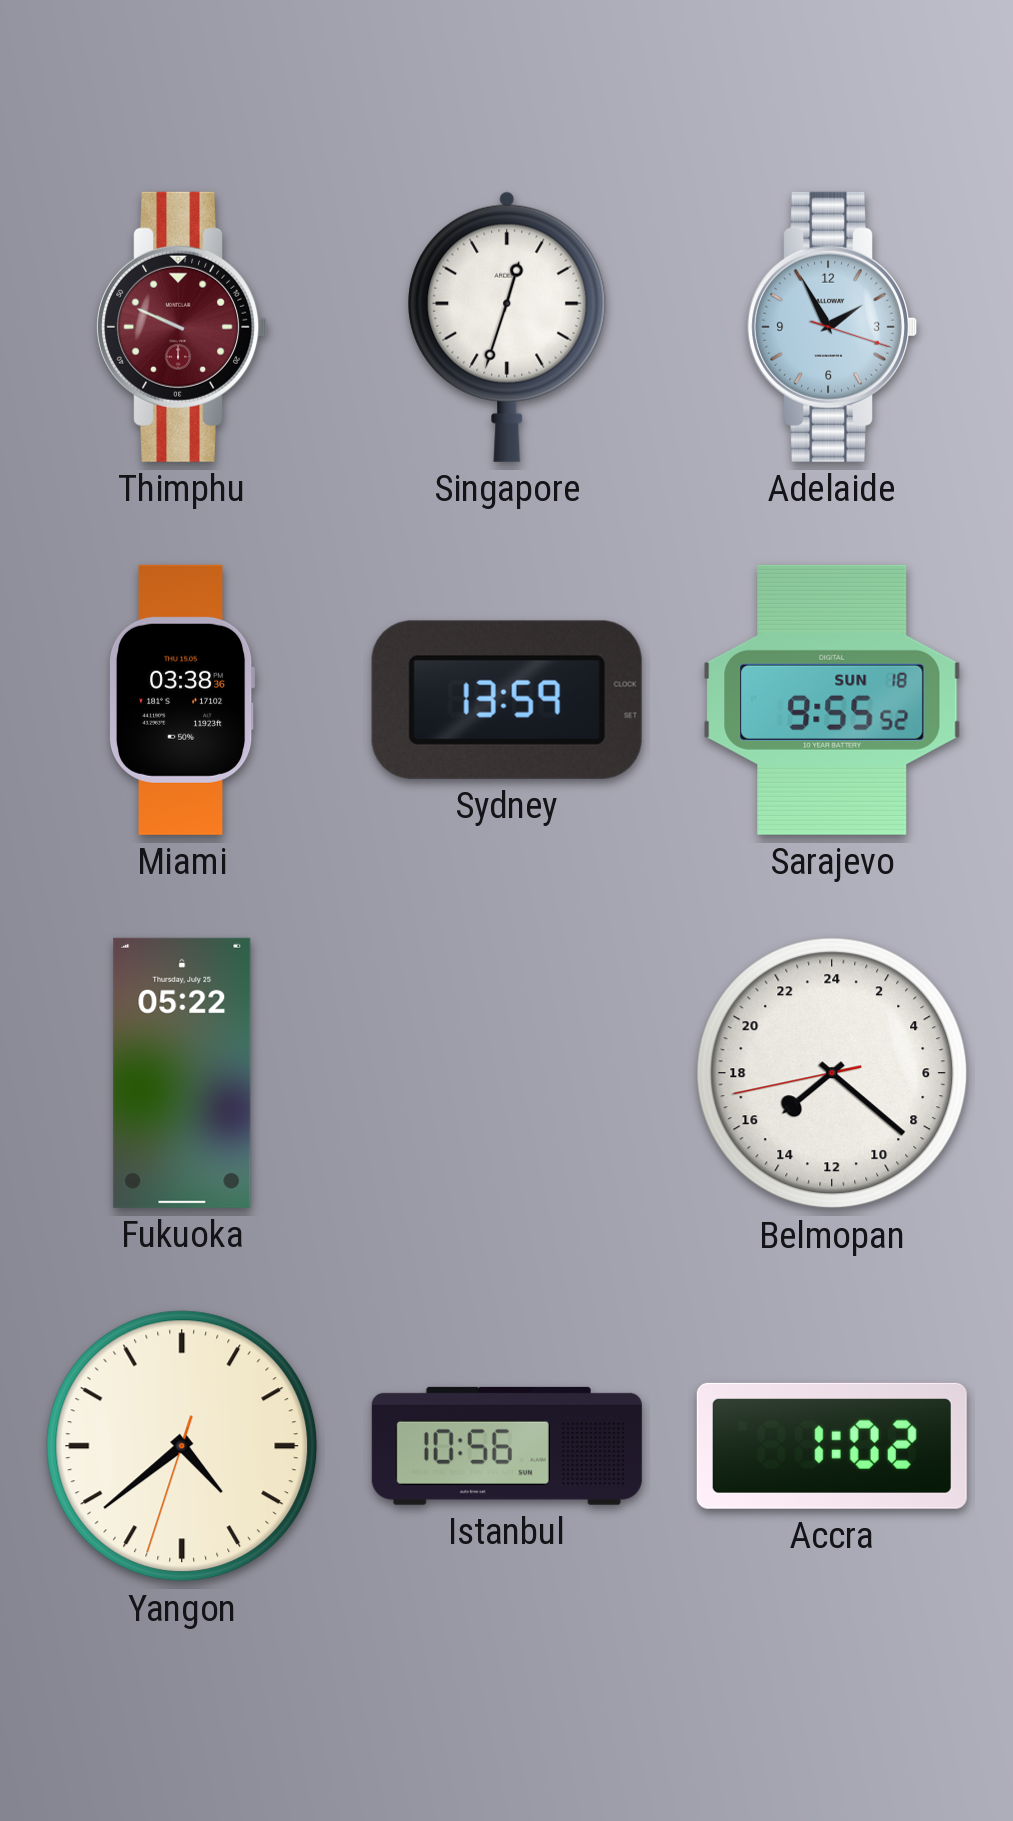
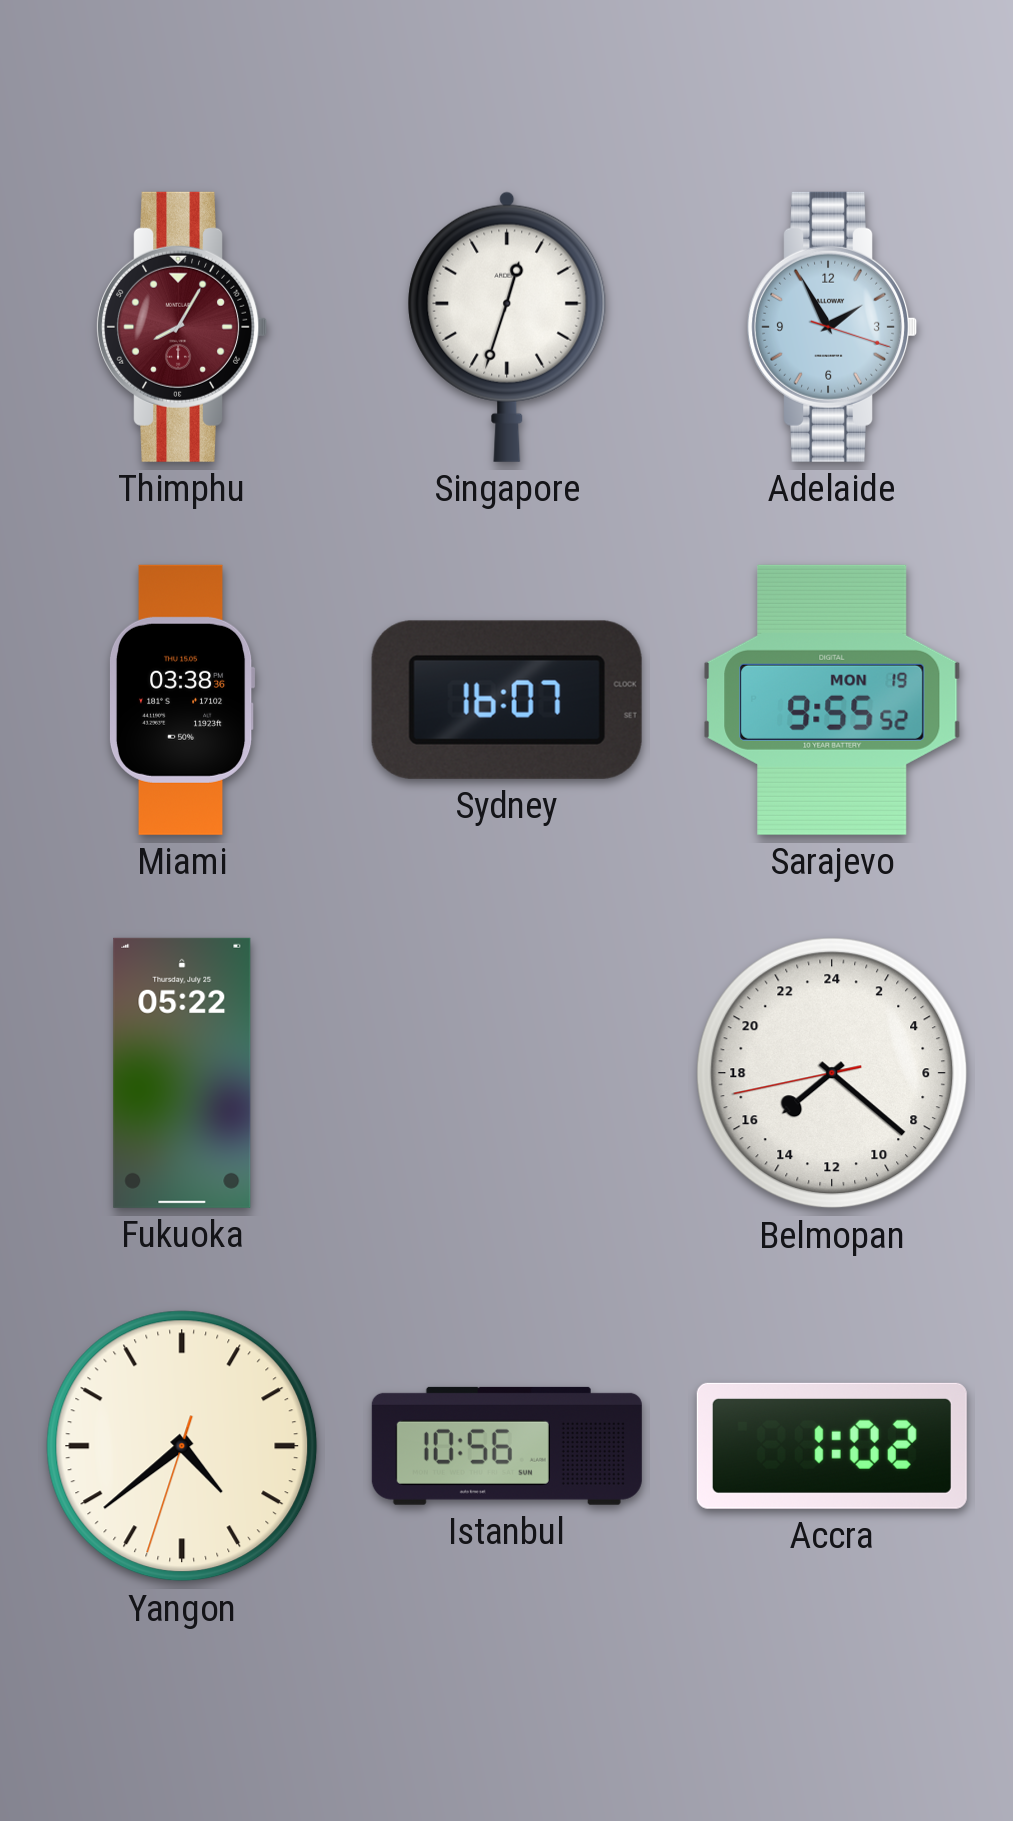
Thimphu: 9:49 -> 8:05 (182, 327)
Sydney: 13:59 -> 16:07 (507, 700)
Sarajevo date: SUN 18 -> MON 19 (832, 700)
